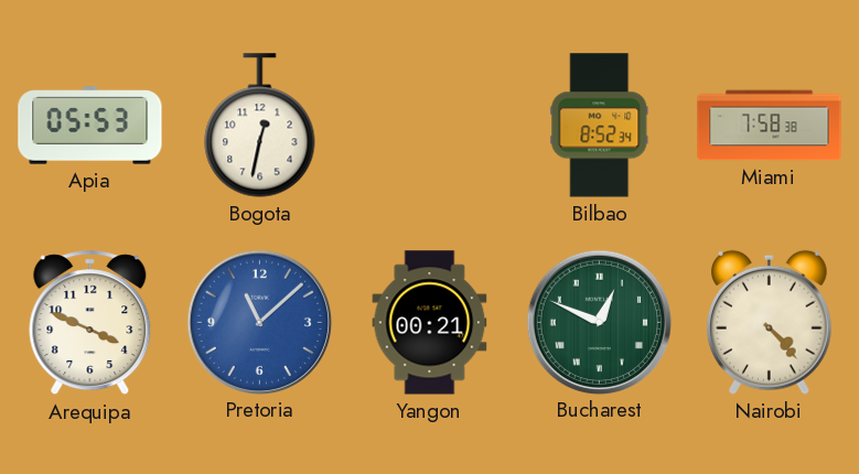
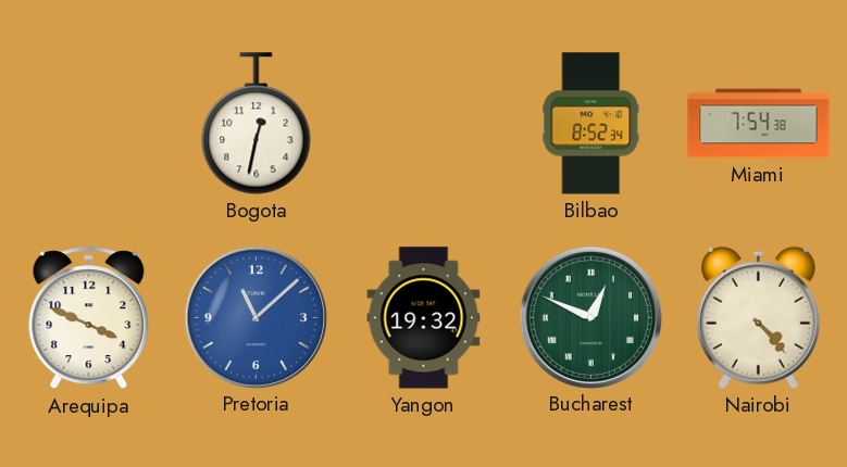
Apia: 05:53 -> none (90, 126)
Miami: 7:58 -> 7:54 (759, 124)
Yangon: 00:21 -> 19:32 (424, 318)
